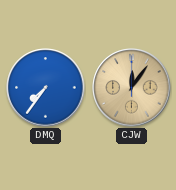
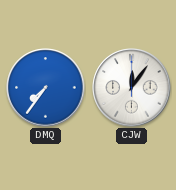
CJW dial: champagne -> white (132, 88)
